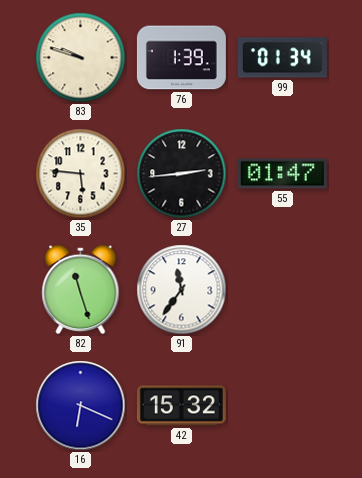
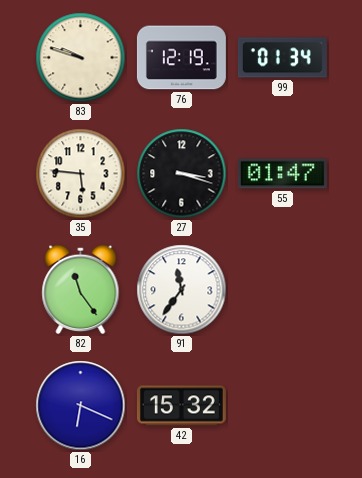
76: 1:39 -> 12:19 (181, 58)
27: 2:44 -> 3:18 (182, 174)
82: 11:27 -> 11:24 (81, 290)
